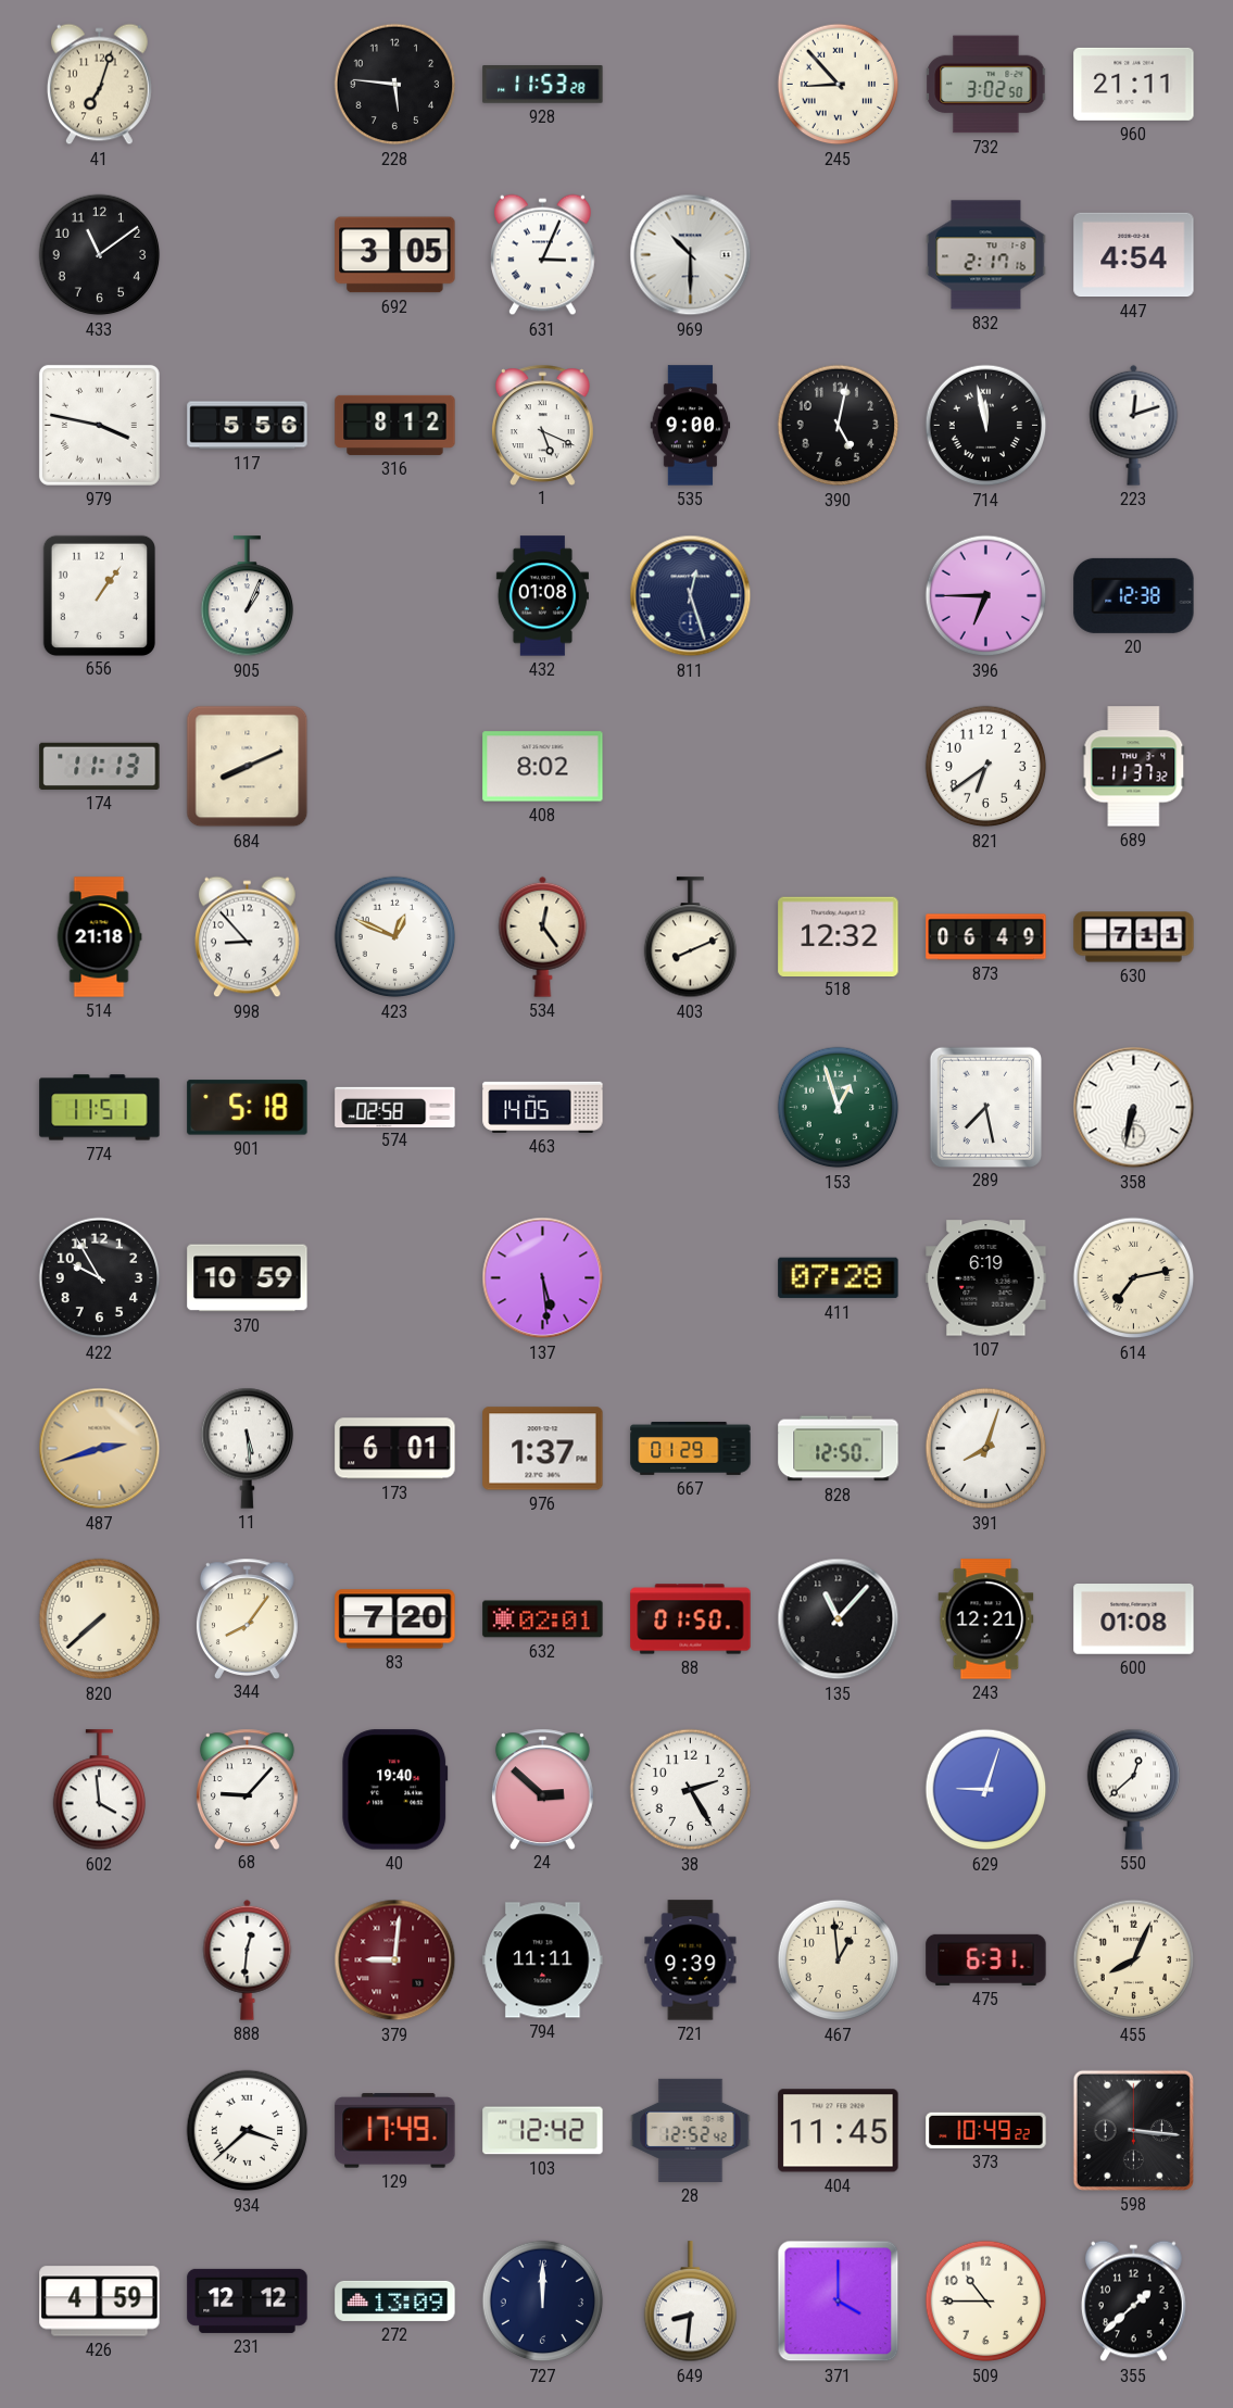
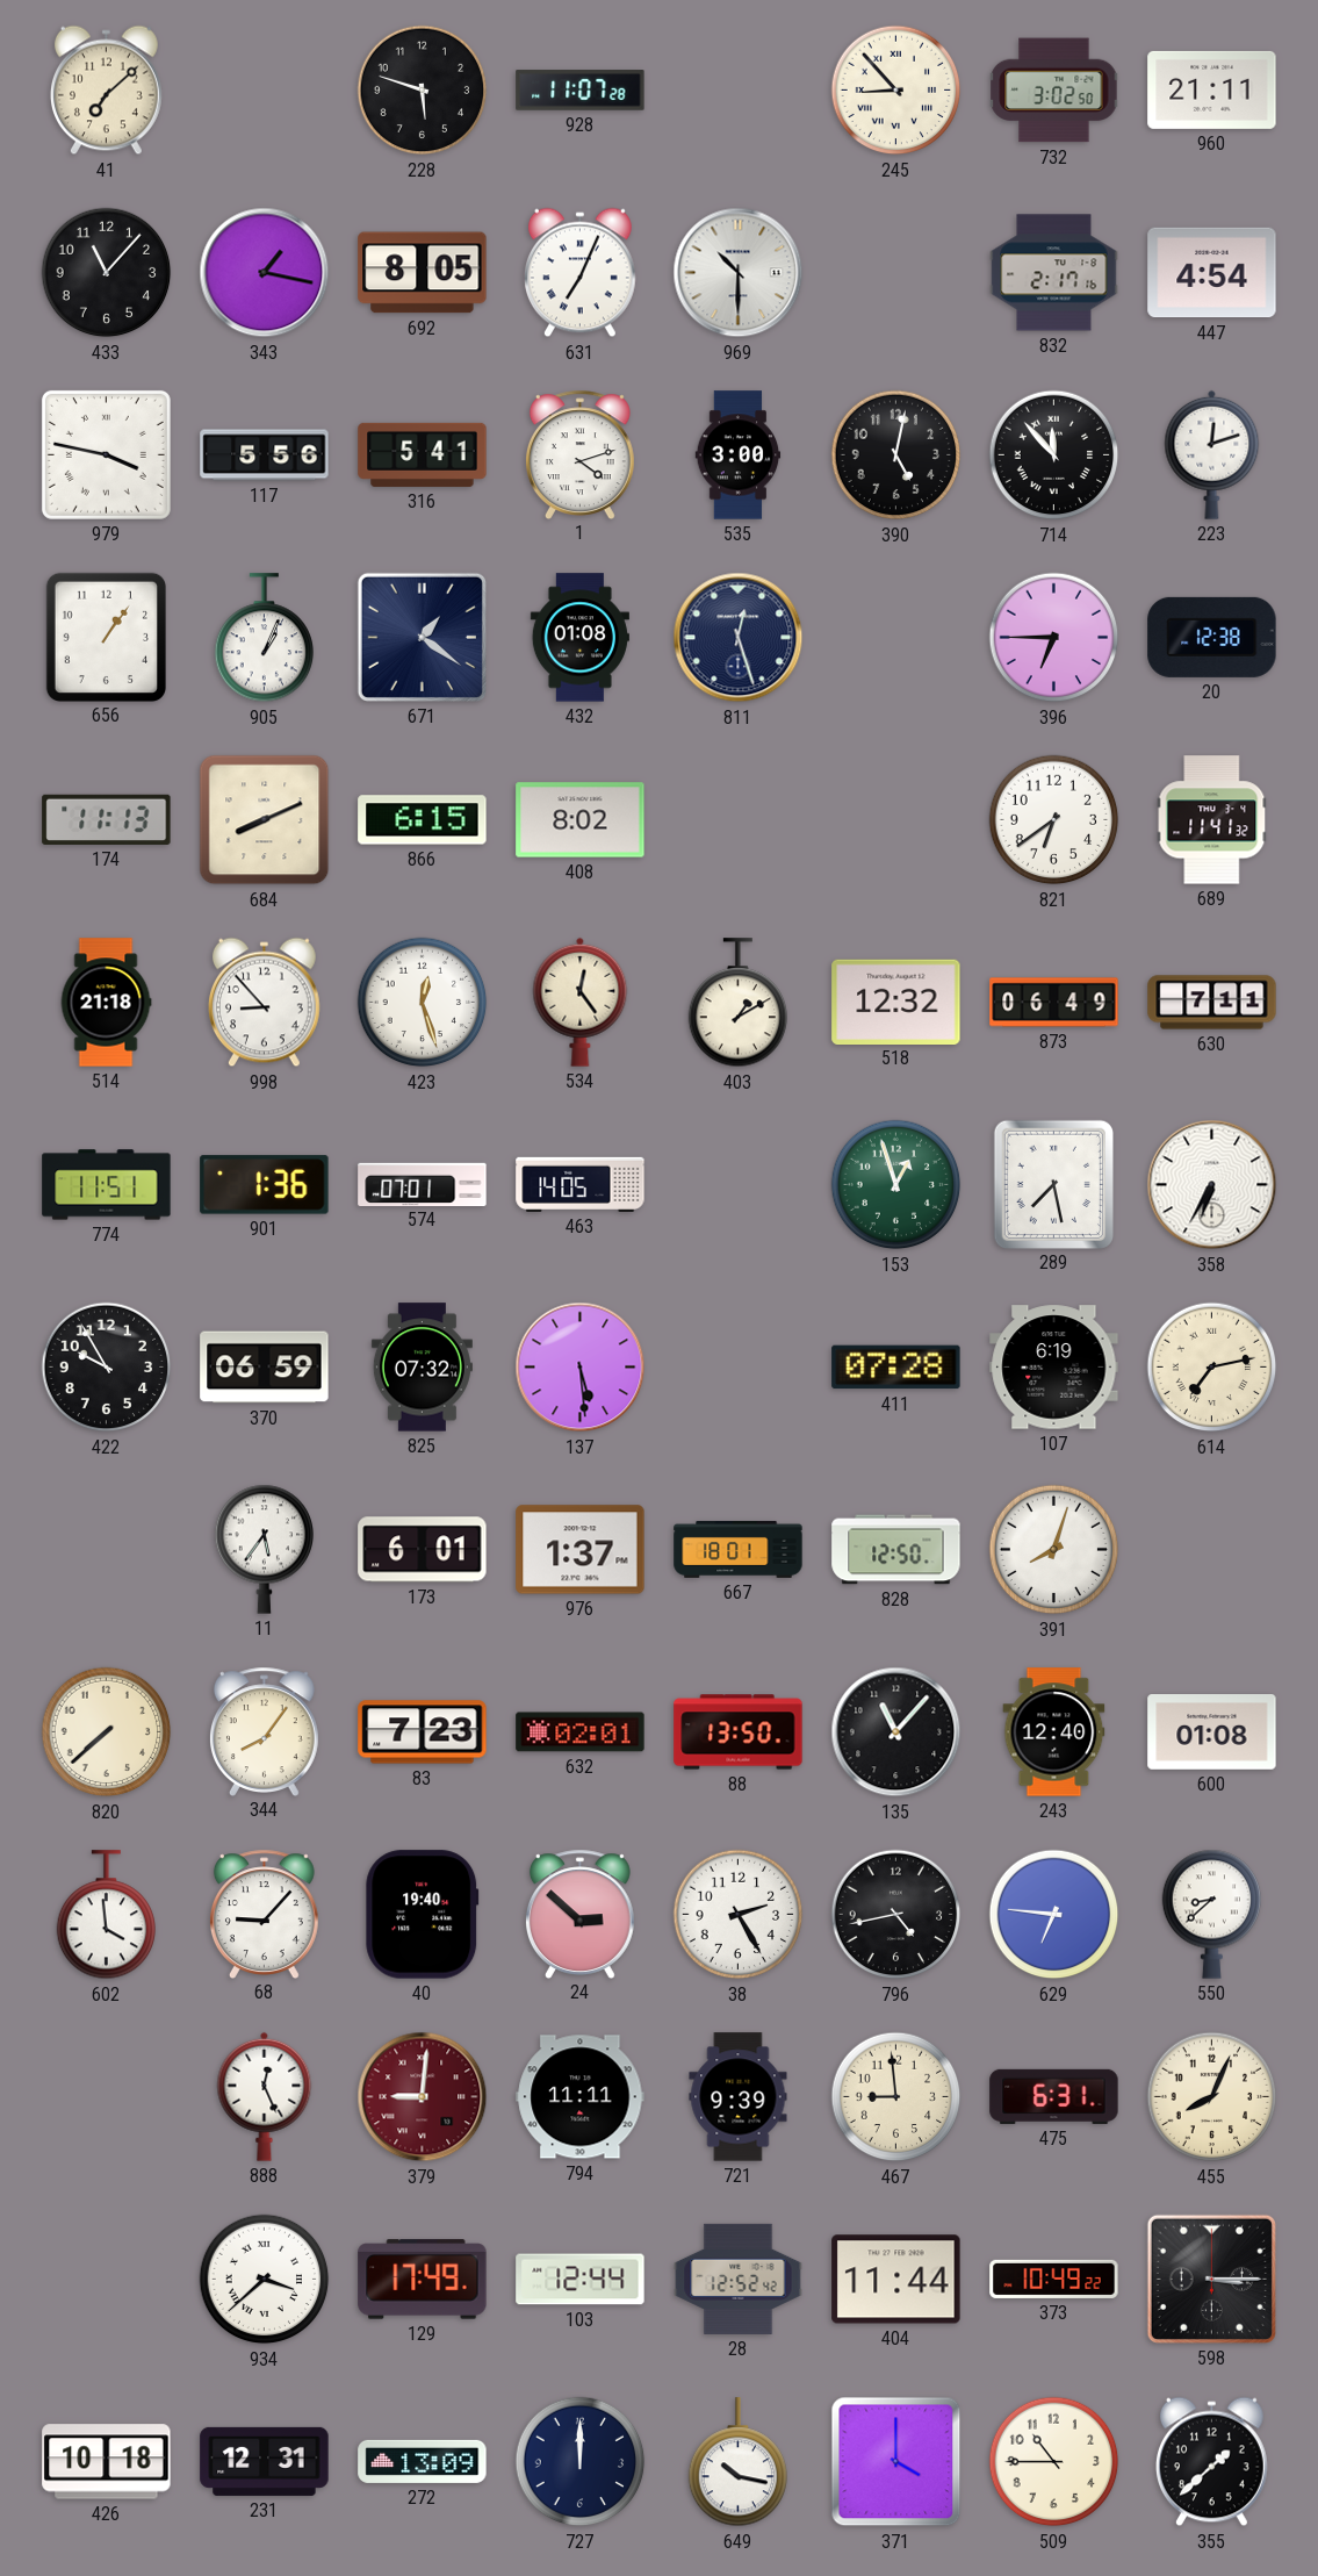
41: 7:03 -> 7:08 (106, 91)
228: 5:46 -> 5:48 (423, 91)
928: 11:53 -> 11:07 (581, 91)
433: 11:09 -> 11:07 (107, 273)
343: none -> 1:17 (265, 273)
692: 3:05 -> 8:05 (423, 273)
631: 3:04 -> 7:04 (579, 273)
316: 8:12 -> 5:41 (423, 454)
1: 5:19 -> 4:12 (579, 454)
535: 9:00 -> 3:00 (739, 455)
714: 11:58 -> 11:53 (1054, 455)
671: none -> 1:21 (422, 637)
866: none -> 6:15 (423, 820)
689: 11:37 -> 11:41 (1212, 820)
423: 12:49 -> 12:27 (423, 1003)
403: 8:11 -> 1:10 (739, 1003)
901: 5:18 -> 1:36 (265, 1185)
574: 02:58 -> 07:01 (423, 1184)
358: 6:32 -> 6:35 (1212, 1185)
370: 10:59 -> 06:59 (265, 1368)
825: none -> 07:32 (422, 1368)
487: 2:42 -> none (100, 1449)
11: 5:29 -> 5:36 (265, 1549)
667: 01:29 -> 18:01 (739, 1550)
83: 7:20 -> 7:23 (423, 1732)
88: 01:50 -> 13:50 (739, 1732)
243: 12:21 -> 12:40 (1054, 1732)
796: none -> 4:43 (896, 1915)
629: 9:03 -> 6:46 (1054, 1915)
550: 12:38 -> 8:38 (1212, 1914)
888: 12:31 -> 12:26 (265, 2096)
467: 12:59 -> 8:59 (896, 2097)
103: 12:42 -> 12:44 (581, 2280)
404: 11:45 -> 11:44 (896, 2280)
598: 3:16 -> 3:15 (1211, 2279)
426: 4:59 -> 10:18 (107, 2462)
231: 12:12 -> 12:31 (265, 2461)
649: 8:31 -> 10:17 (739, 2462)
